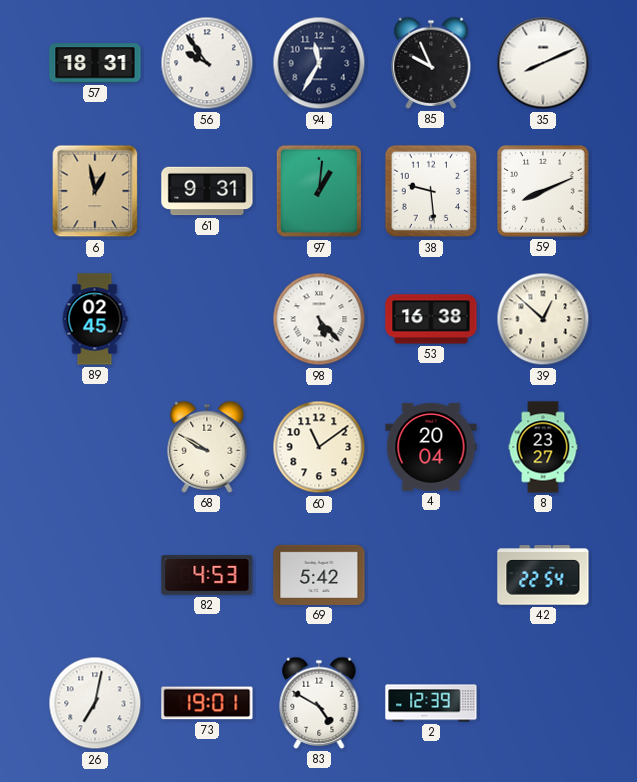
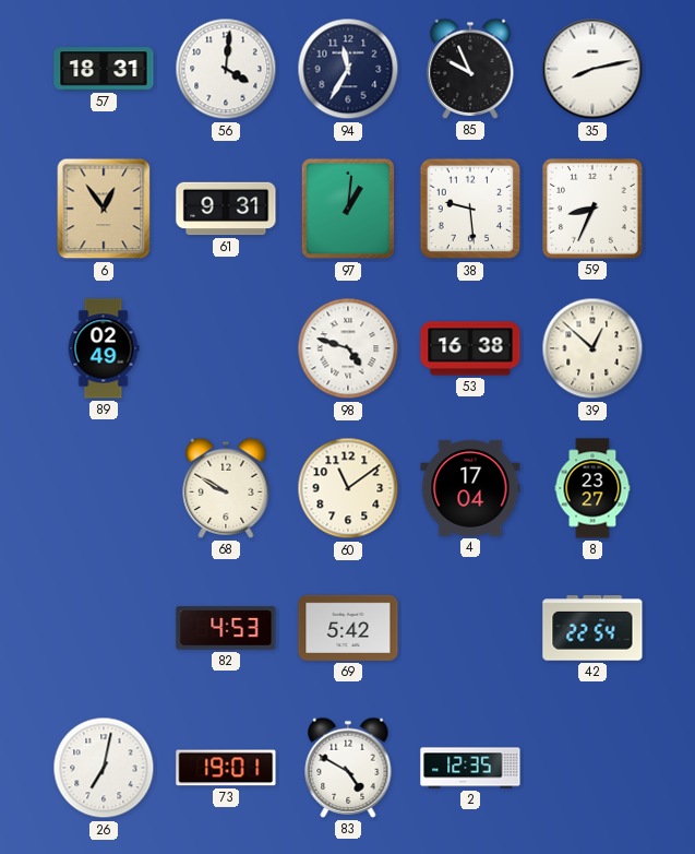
56: 9:54 -> 4:01 (226, 69)
35: 8:11 -> 8:13 (592, 69)
6: 12:58 -> 12:54 (104, 209)
59: 8:11 -> 8:34 (594, 210)
89: 02:45 -> 02:49 (104, 348)
98: 5:23 -> 4:48 (348, 348)
4: 20:04 -> 17:04 (470, 488)
2: 12:39 -> 12:35 (470, 768)
